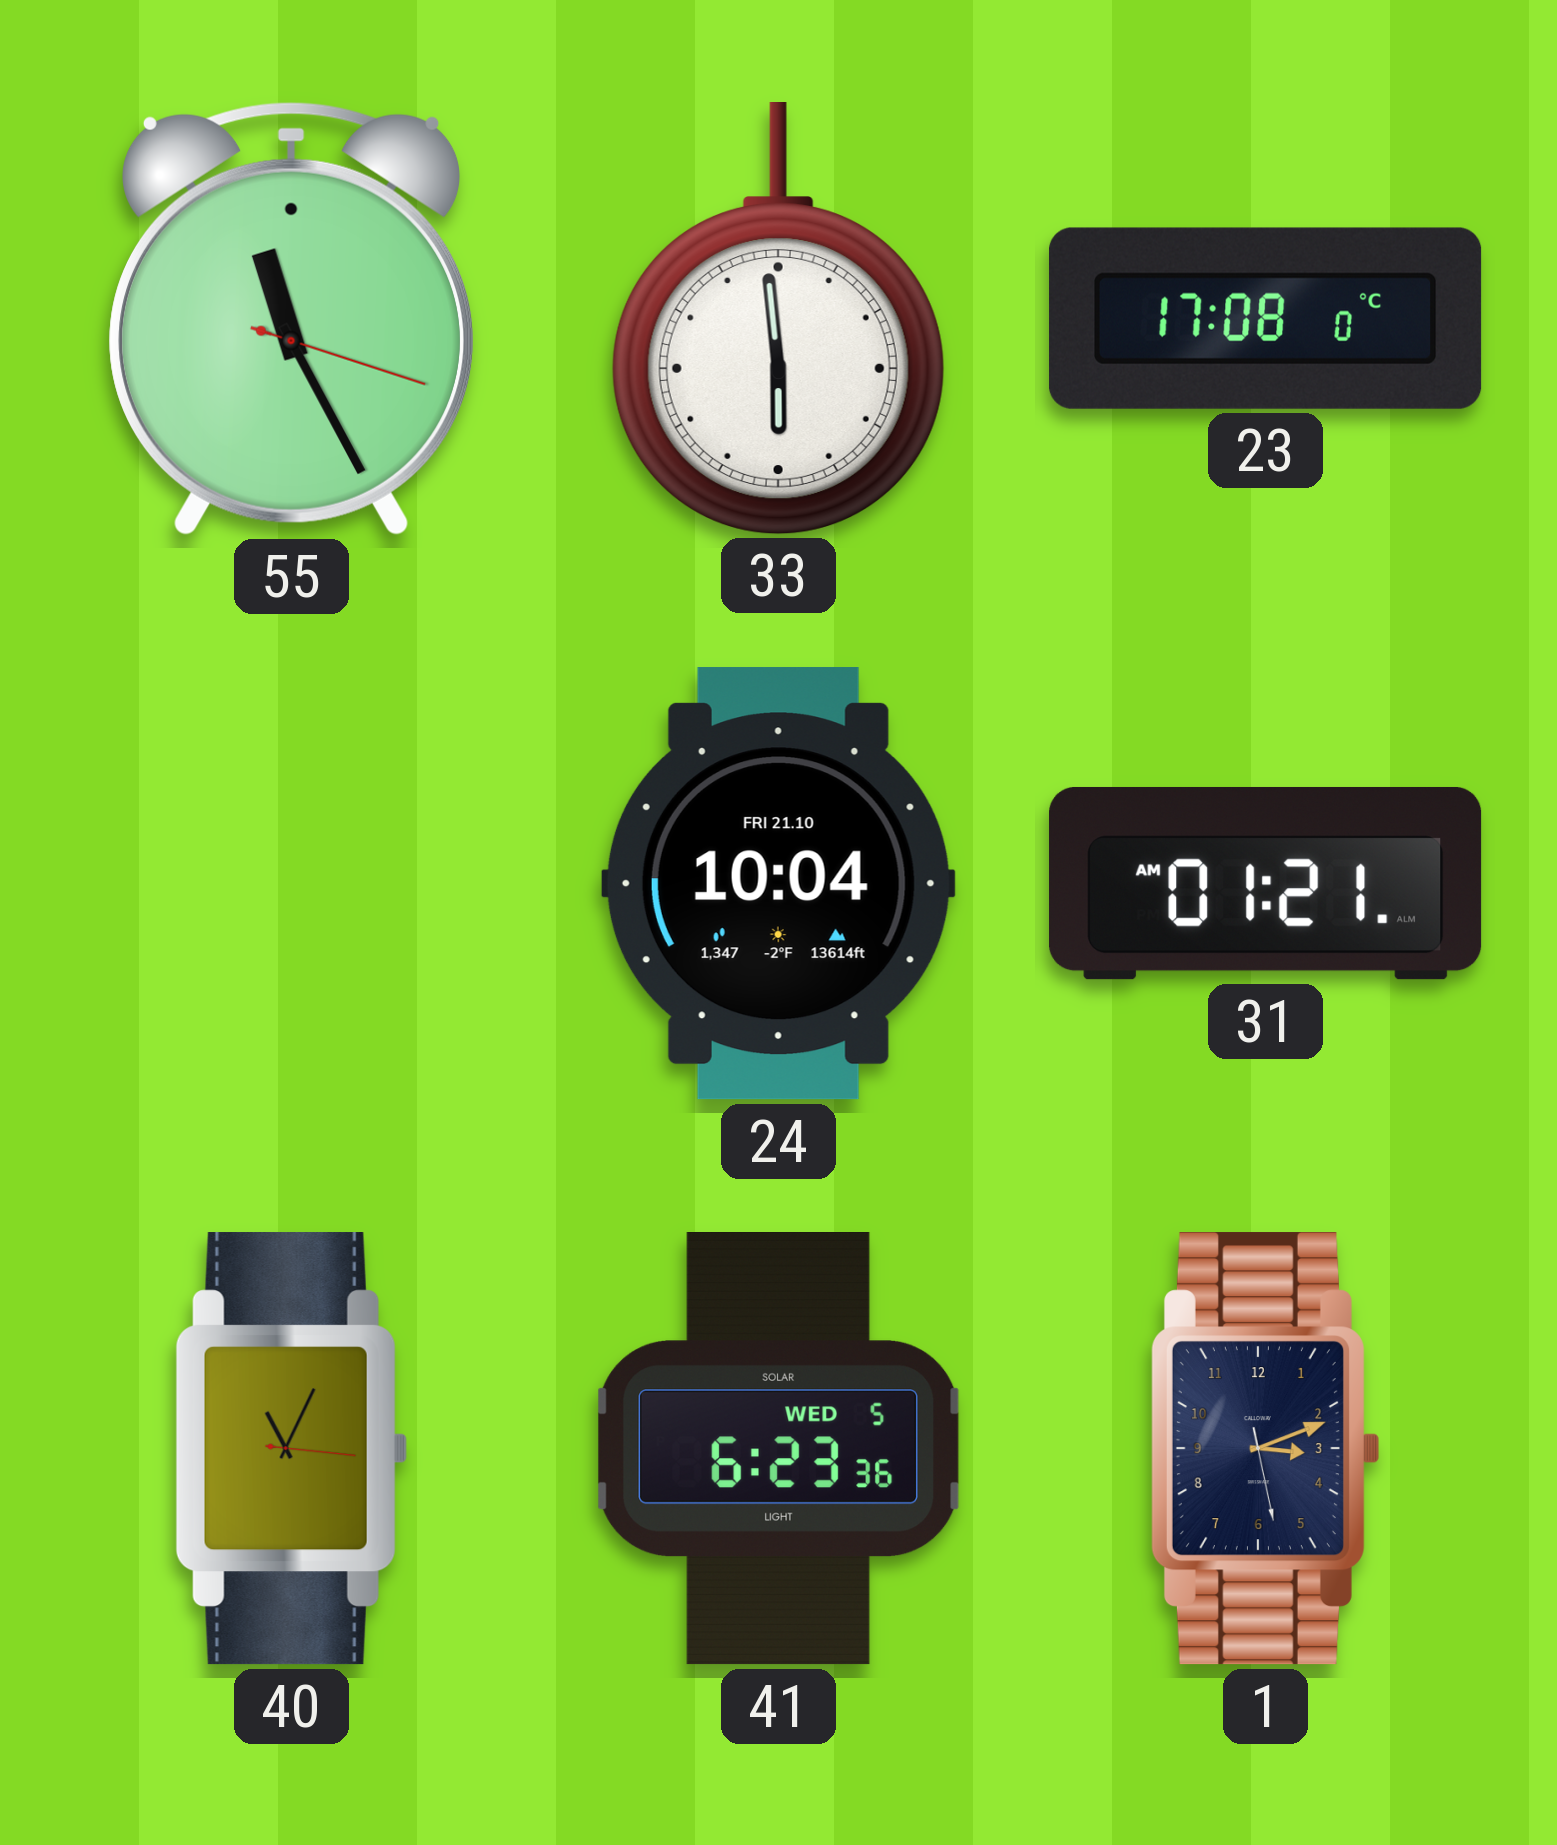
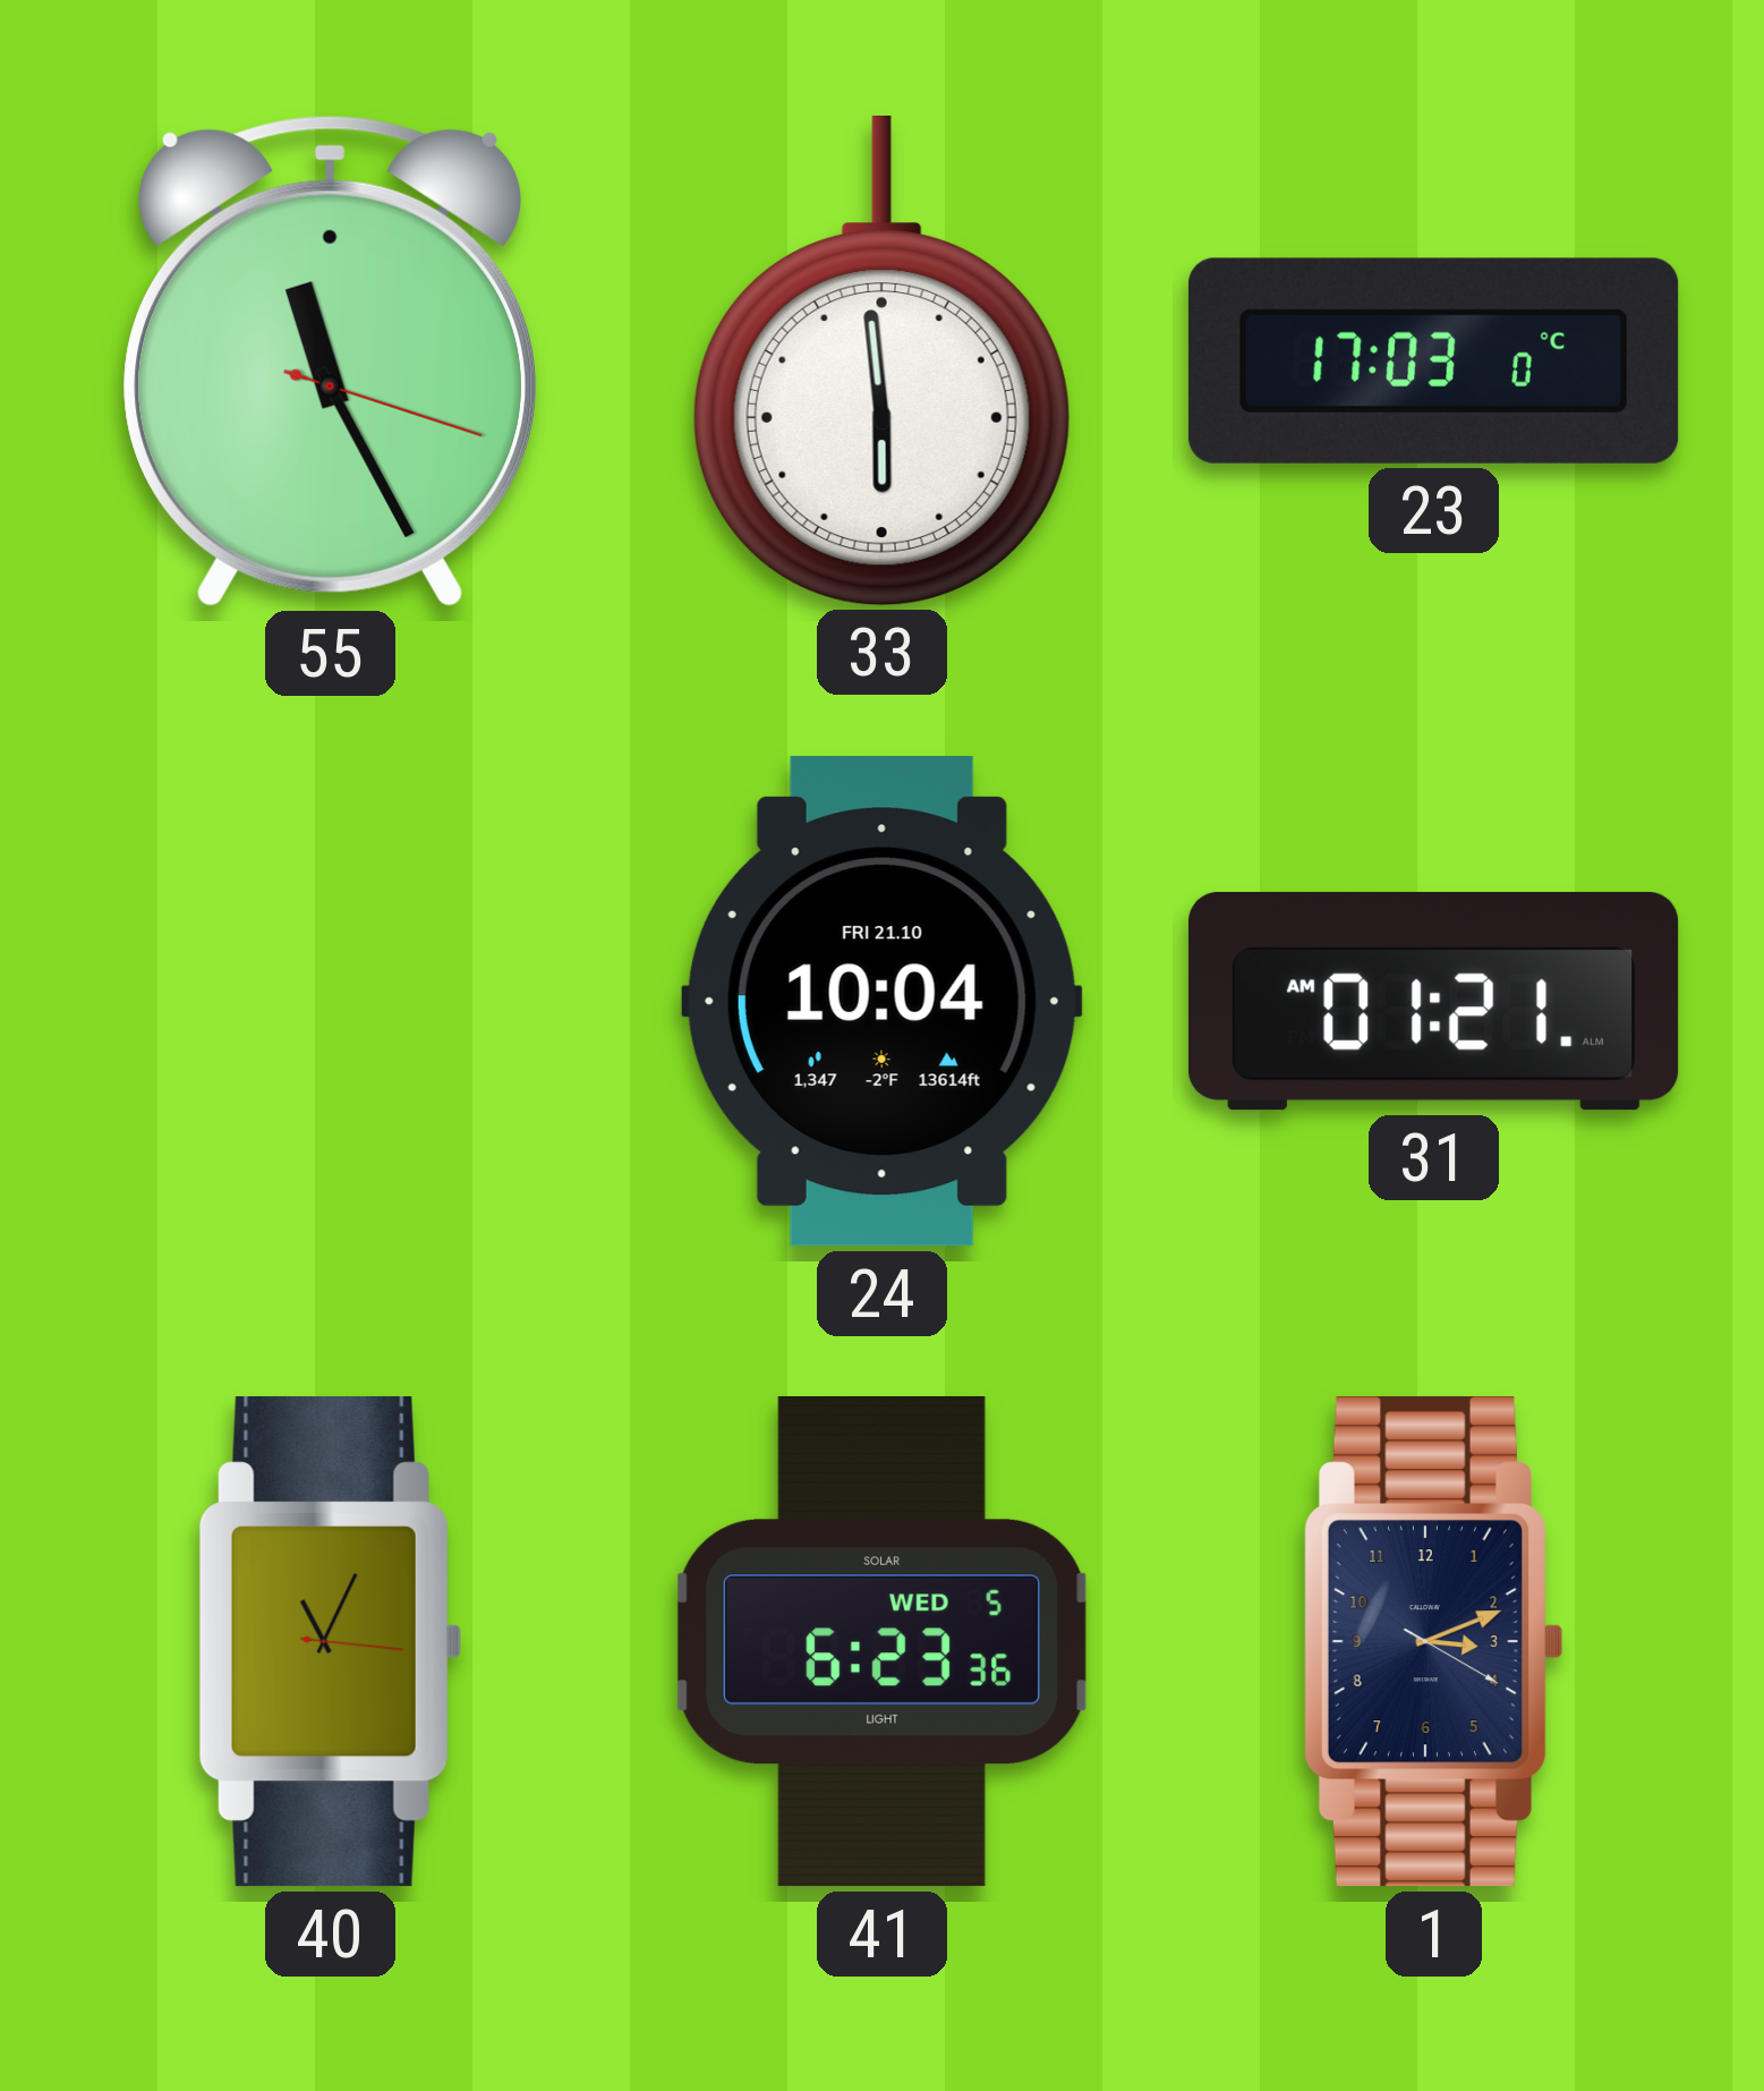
23: 17:08 -> 17:03 (1434, 360)
1: 3:11:28 -> 3:11:20 (1433, 1642)
